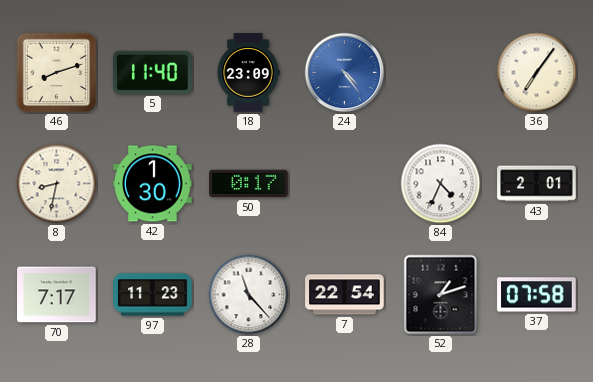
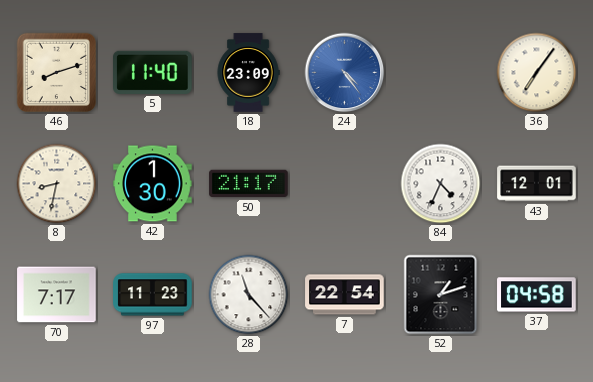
50: 0:17 -> 21:17 (249, 184)
43: 2:01 -> 12:01 (537, 184)
37: 07:58 -> 04:58 (537, 295)
